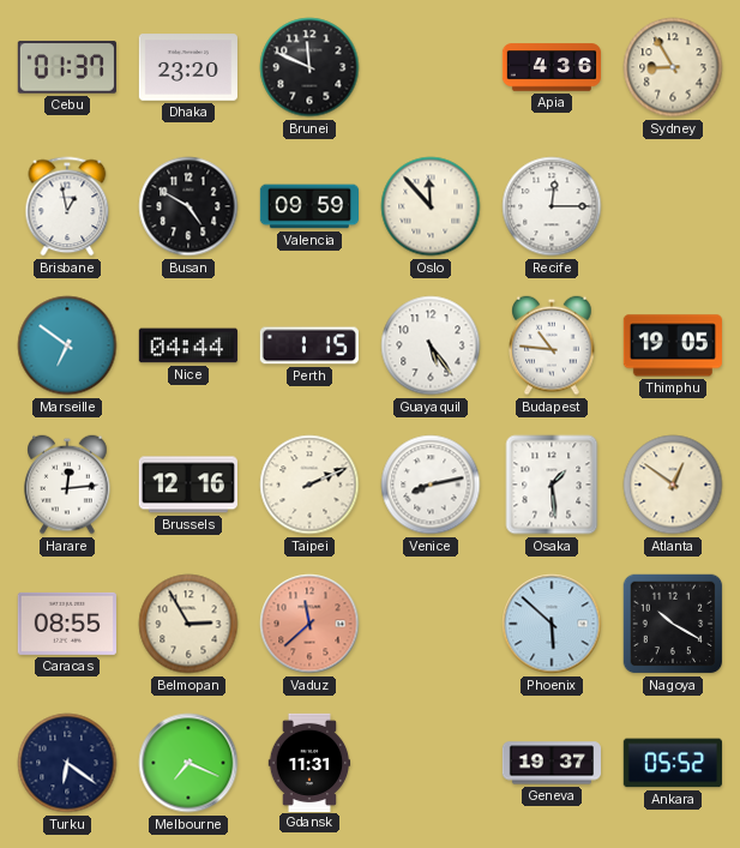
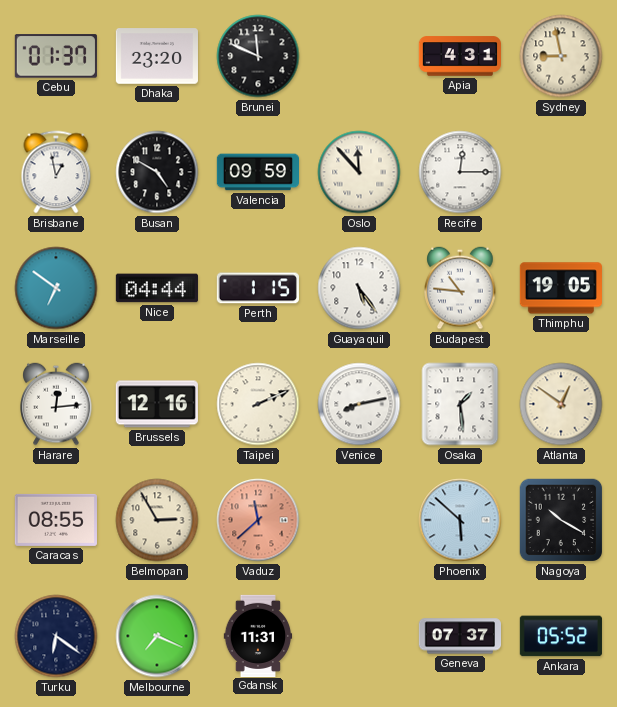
Apia: 4:36 -> 4:31 (459, 56)
Sydney: 8:55 -> 8:58 (561, 56)
Geneva: 19:37 -> 07:37 (459, 636)
